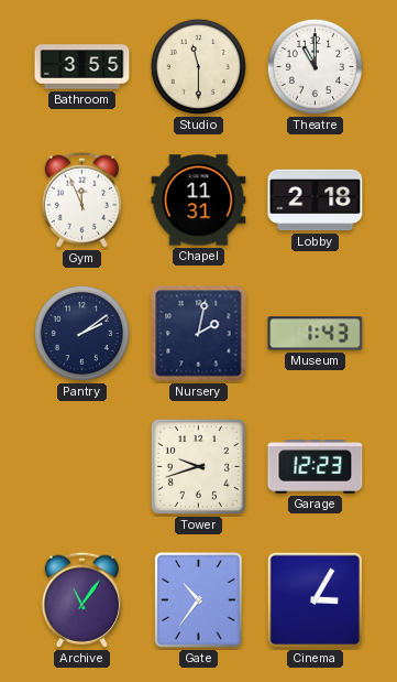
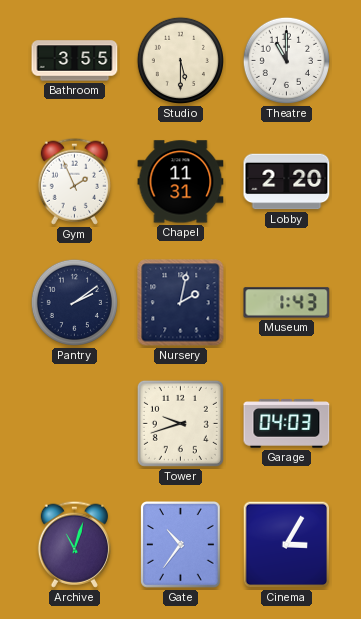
Studio: 11:30 -> 5:30 (180, 60)
Gym: 11:56 -> 1:56 (74, 181)
Lobby: 2:18 -> 2:20 (287, 182)
Garage: 12:23 -> 04:03 (287, 424)
Archive: 11:06 -> 11:03 (74, 544)
